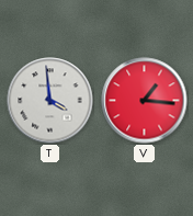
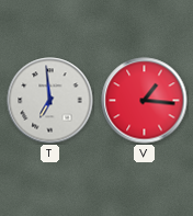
T: 3:59 -> 6:59 (50, 101)
